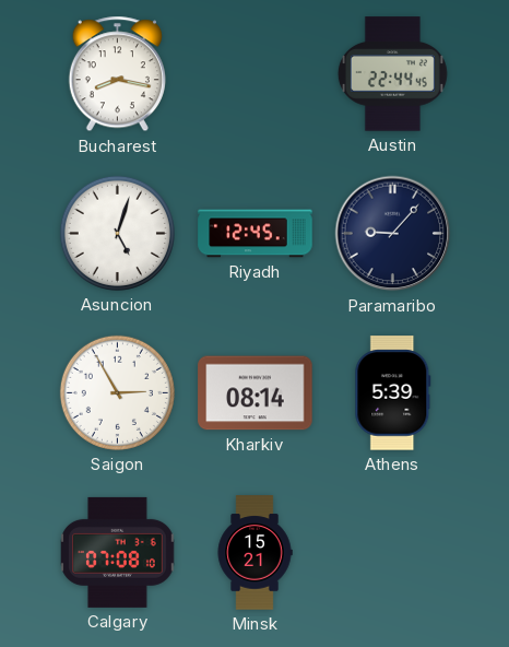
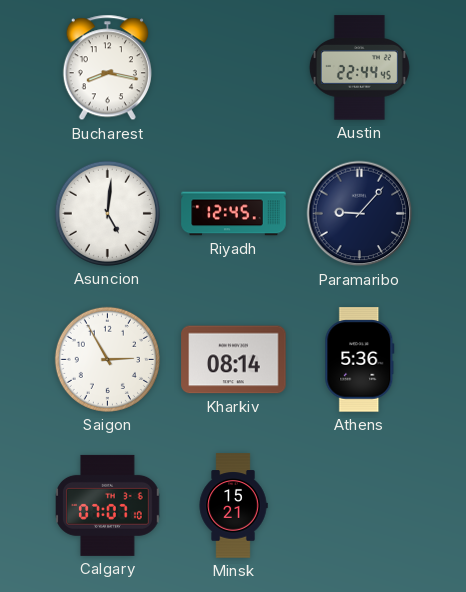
Asuncion: 5:03 -> 5:01 (107, 213)
Athens: 5:39 -> 5:36 (360, 360)
Calgary: 07:08 -> 07:07 (108, 505)
